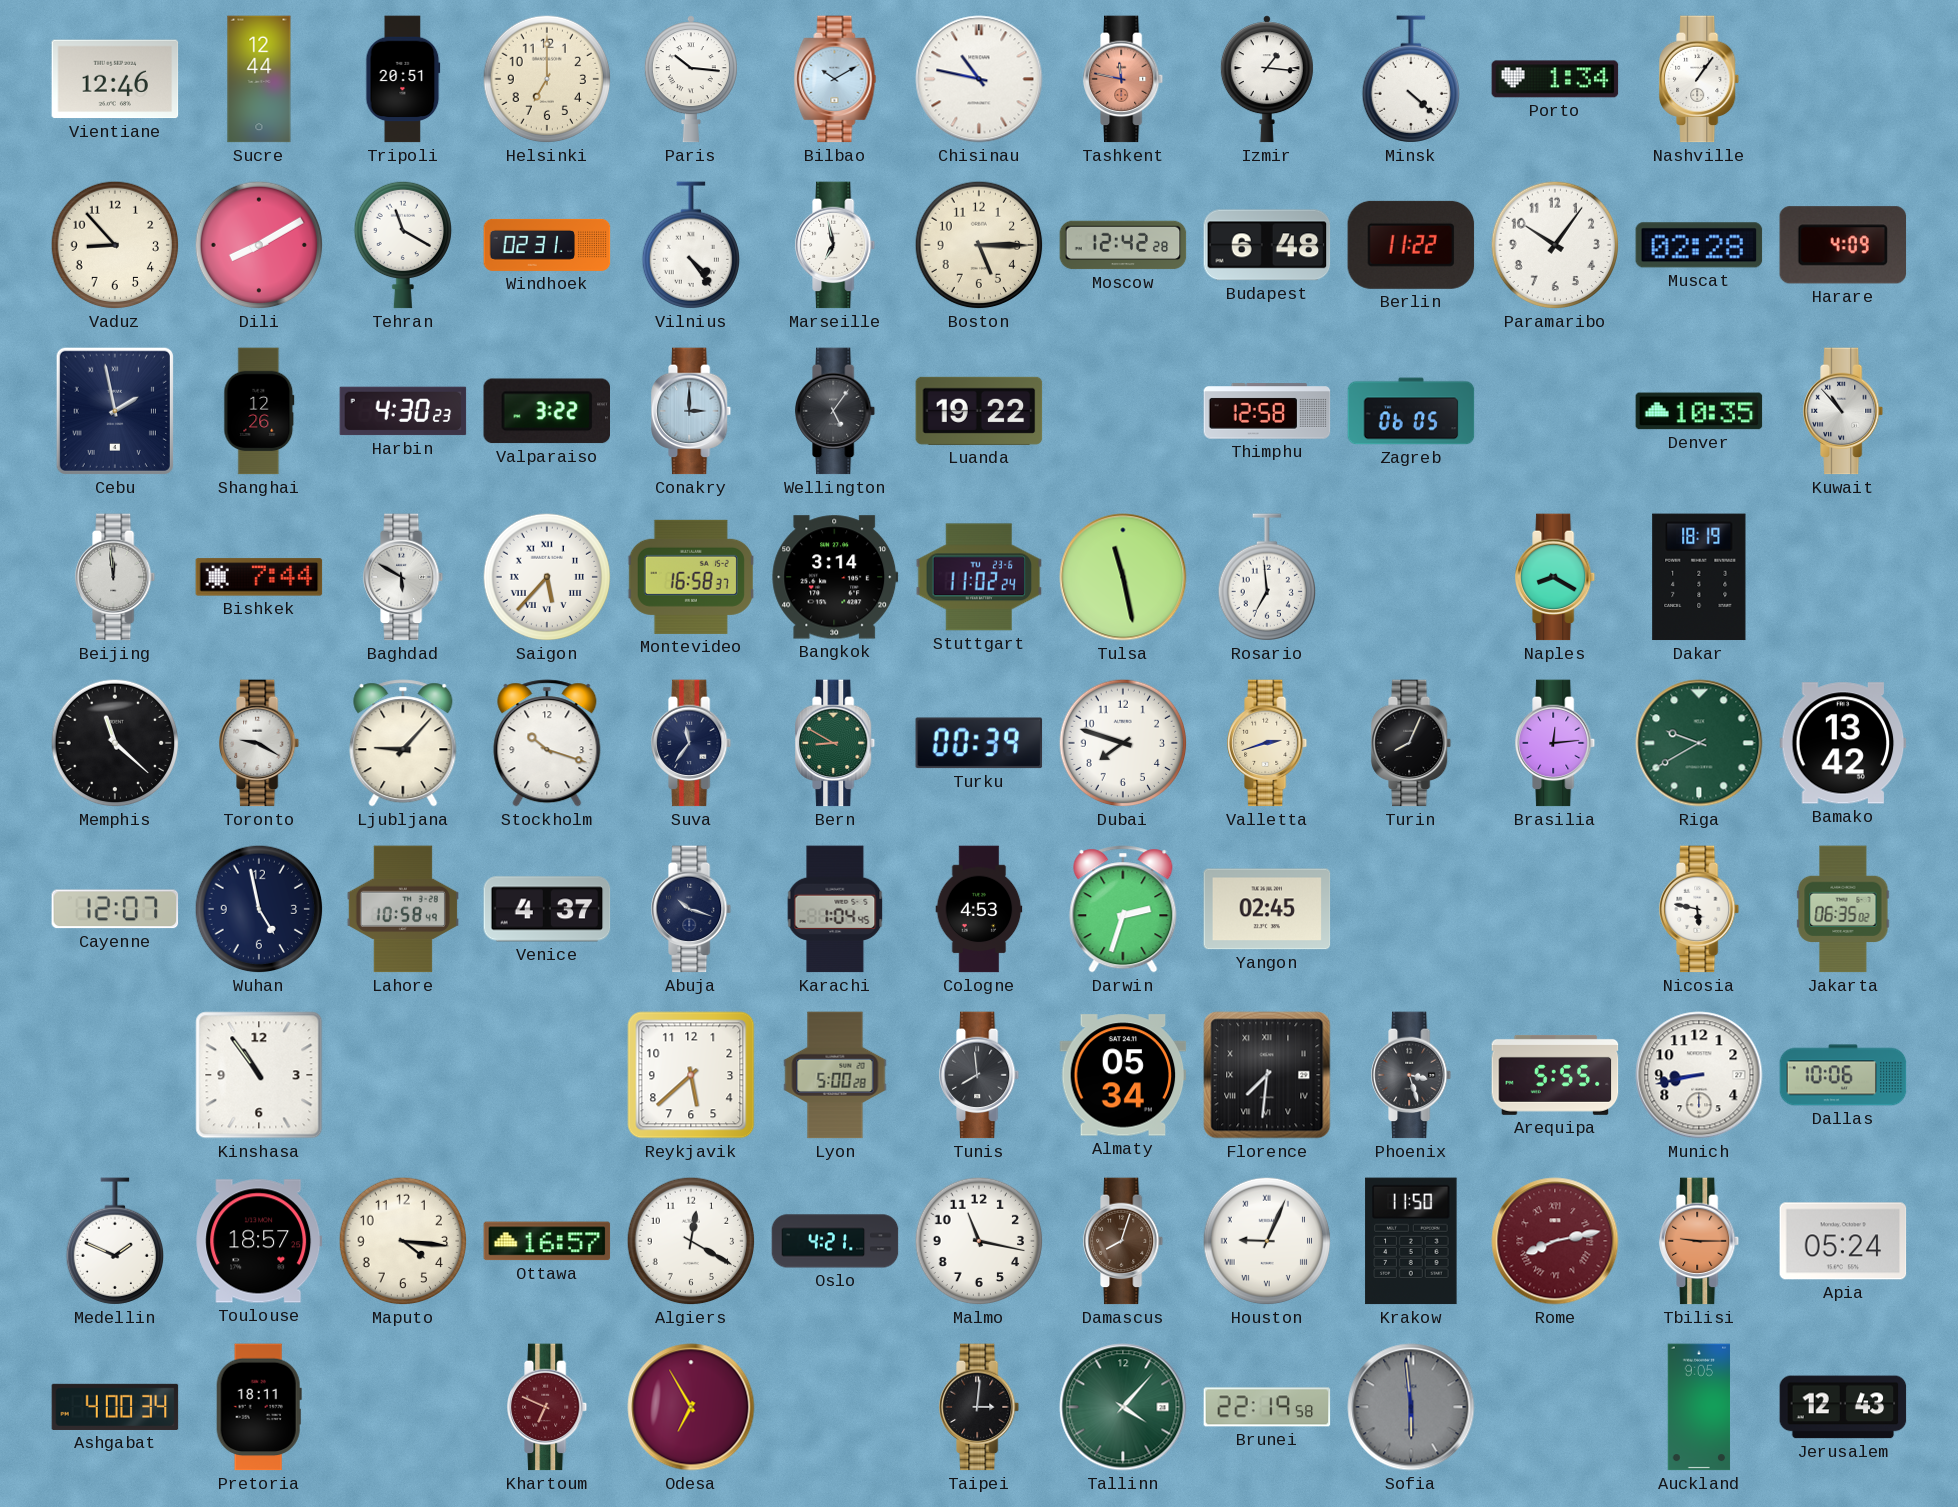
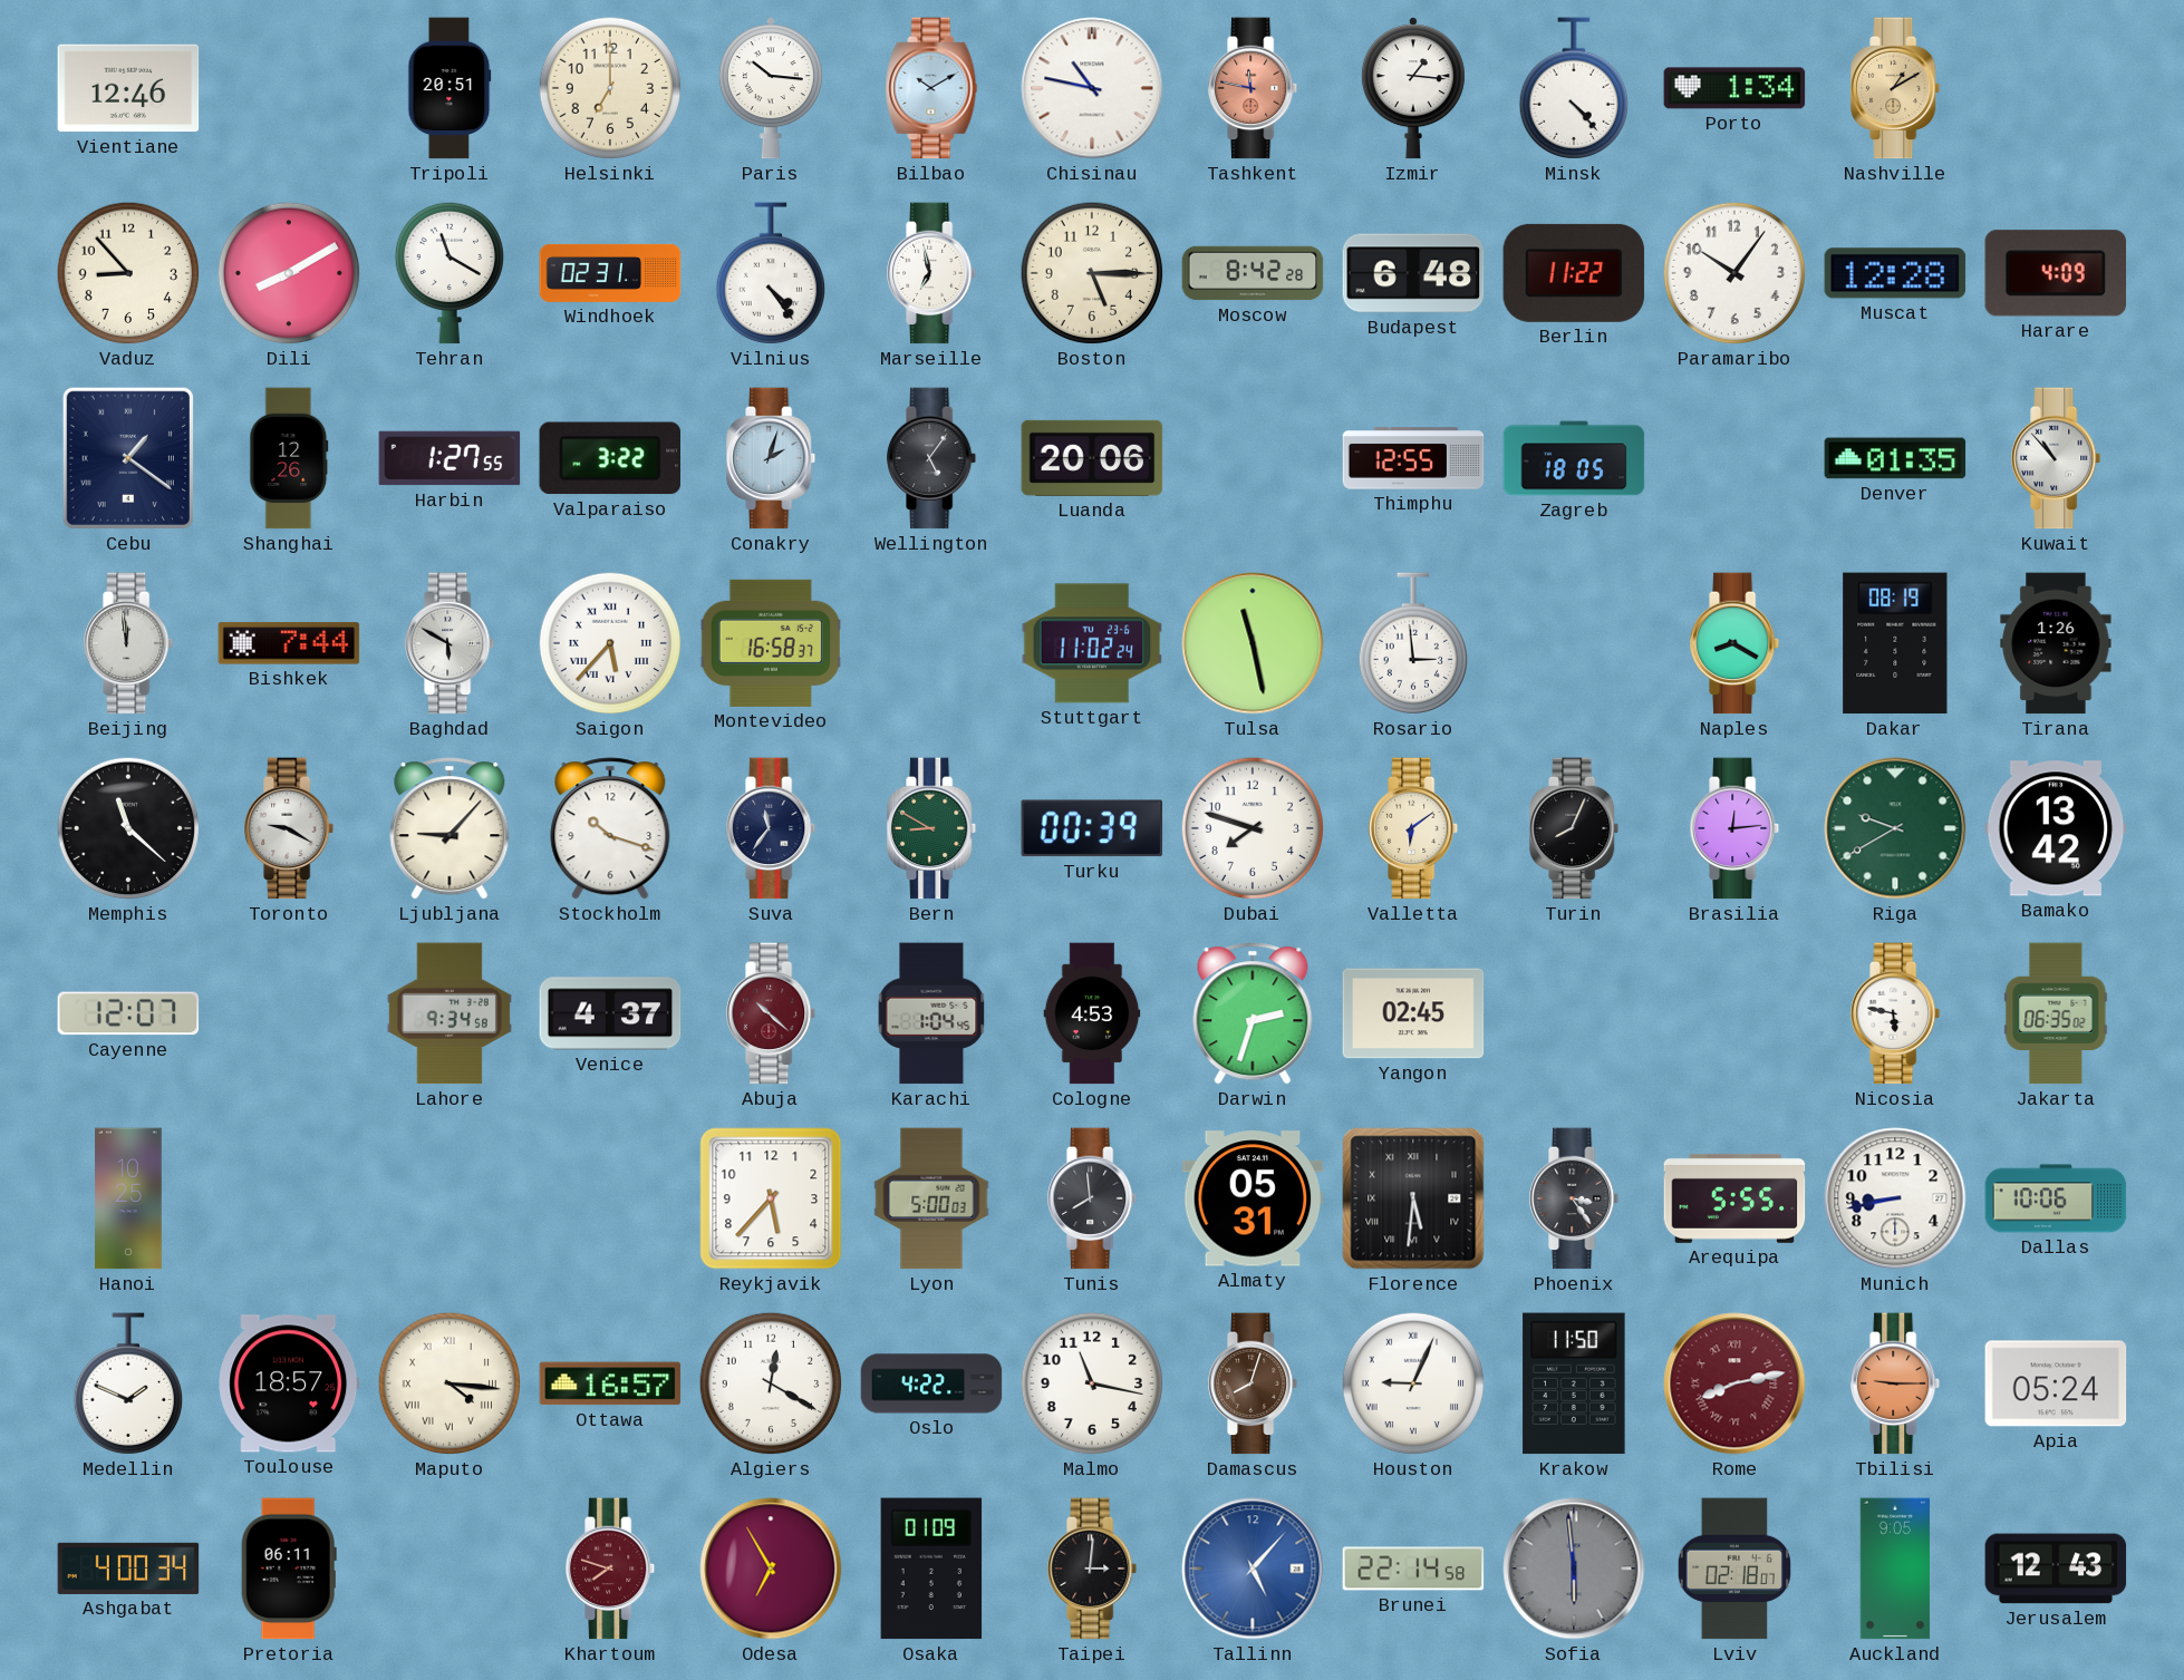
Sucre: 12:44 -> none (259, 79)
Minsk: 4:22 -> 4:23 (1573, 88)
Nashville: 1:06 -> 1:10 (1896, 88)
Nashville dial: white -> champagne (1896, 88)
Moscow: 12:42 -> 8:42 (1253, 273)
Muscat: 02:28 -> 12:28 (1895, 273)
Cebu: 1:58 -> 1:21 (128, 458)
Harbin: 4:30 -> 1:27 (450, 458)
Conakry: 3:00 -> 2:03 (772, 458)
Luanda: 19:22 -> 20:06 (1092, 458)
Thimphu: 12:58 -> 12:55 (1413, 458)
Zagreb: 06:05 -> 18:05 (1574, 458)
Denver: 10:35 -> 01:35 (1895, 458)
Bangkok: 3:14 -> none (835, 577)
Rosario: 6:59 -> 2:59 (1412, 643)
Dakar: 18:19 -> 08:19 (1895, 643)
Tirana: none -> 1:26 (2056, 643)
Valletta: 2:42 -> 6:09 (1414, 828)
Wuhan: 4:58 -> none (259, 909)
Lahore: 10:58 -> 9:34 (450, 1013)
Abuja: 10:18 -> 10:22 (772, 1013)
Abuja dial: navy -> burgundy (772, 1013)
Hanoi: none -> 10:25 (128, 1198)
Kinshasa: 10:54 -> none (259, 1075)
Reykjavik: 5:38 -> 5:37 (771, 1198)
Lyon: 5:00:28 -> 5:00:03 (931, 1198)
Almaty: 05:34 -> 05:31 (1253, 1198)
Florence: 7:31 -> 5:31 (1413, 1198)
Phoenix: 3:27 -> 3:24 (1575, 1198)
Maputo numerals: Arabic -> Roman (450, 1383)
Oslo: 4:21 -> 4:22 (931, 1383)
Pretoria: 18:11 -> 06:11 (289, 1569)
Khartoum: 6:49 -> 7:48 (611, 1569)
Osaka: none -> 01:09 (931, 1569)
Tallinn: 4:07 -> 5:07 (1253, 1569)
Tallinn dial: green -> blue (1253, 1569)
Brunei: 22:19 -> 22:14 (1413, 1569)
Lviv: none -> 02:18 (1734, 1569)
